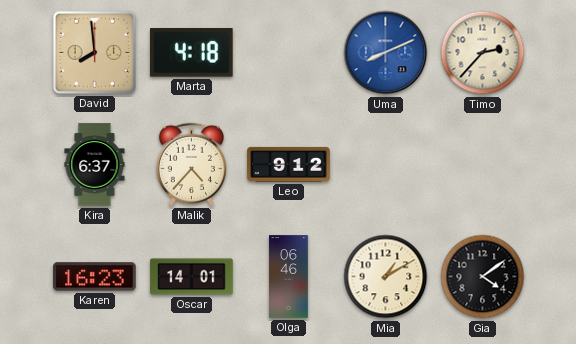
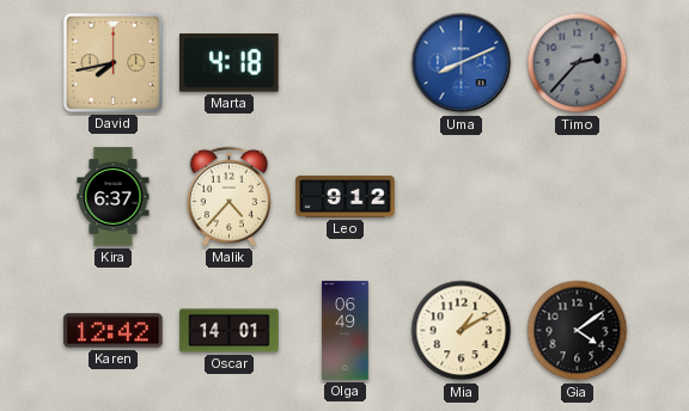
David: 7:59 -> 7:43 (112, 62)
Timo dial: cream -> grey (578, 63)
Karen: 16:23 -> 12:42 (114, 331)
Olga: 06:46 -> 06:49 (346, 331)
